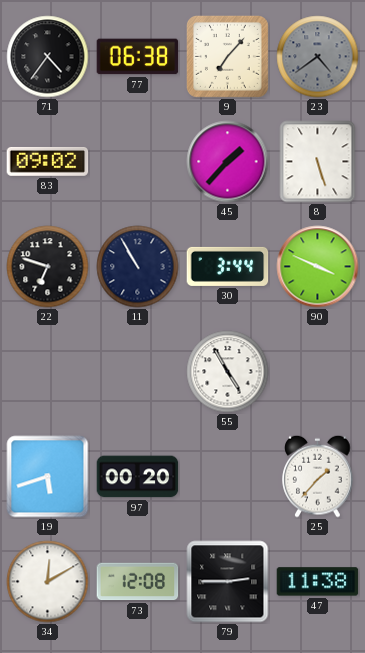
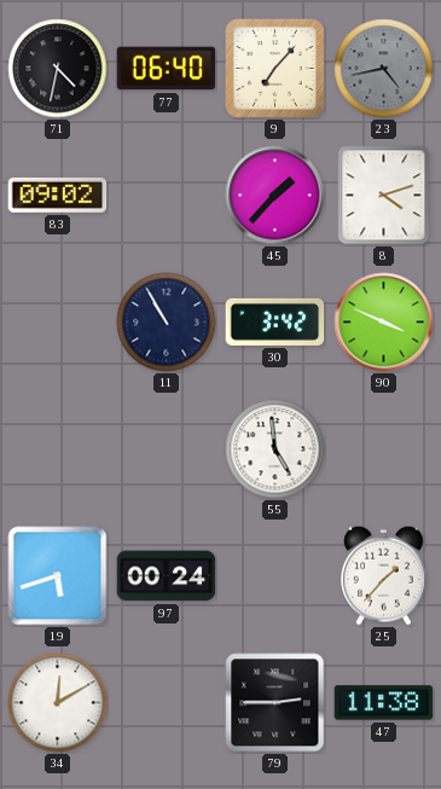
71: 4:36 -> 4:32 (58, 69)
77: 06:38 -> 06:40 (167, 69)
23: 4:39 -> 4:43 (384, 69)
8: 5:27 -> 4:12 (384, 196)
22: 6:48 -> none (48, 267)
30: 3:44 -> 3:42 (275, 321)
55: 4:55 -> 4:59 (275, 449)
97: 00:20 -> 00:24 (167, 576)
73: 12:08 -> none (138, 582)
